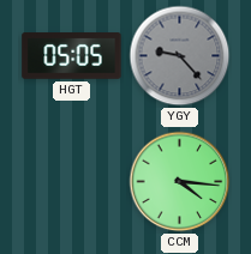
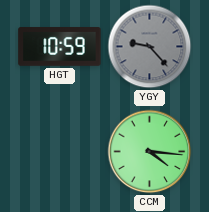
HGT: 05:05 -> 10:59 (60, 47)
